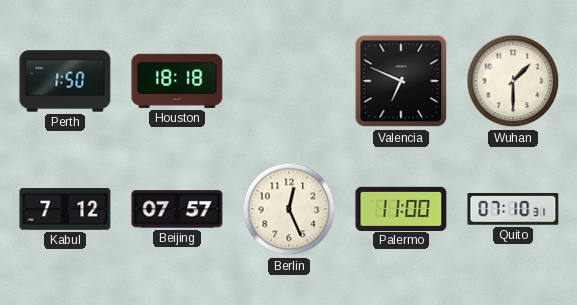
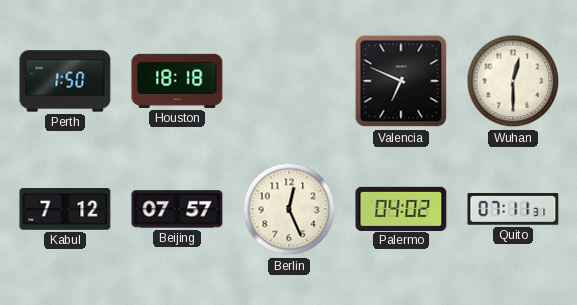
Wuhan: 1:30 -> 12:30 (513, 81)
Palermo: 11:00 -> 04:02 (401, 208)
Quito: 07:10 -> 07:11 (513, 209)
